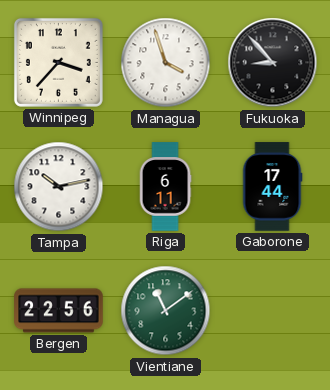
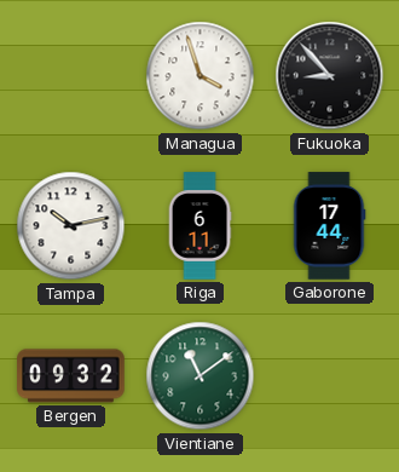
Winnipeg: 3:37 -> none (58, 62)
Bergen: 22:56 -> 09:32 (71, 376)
